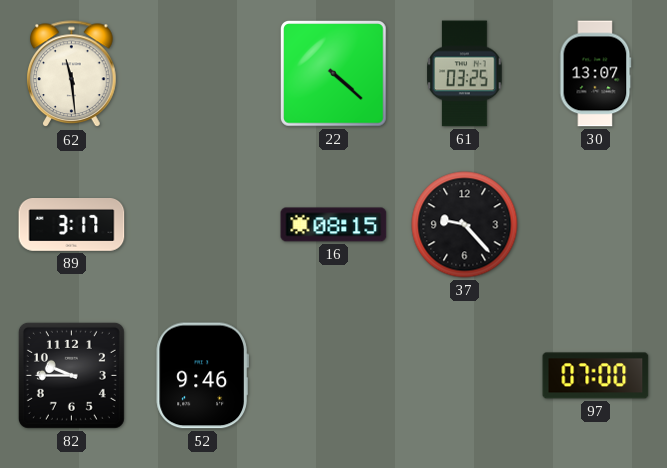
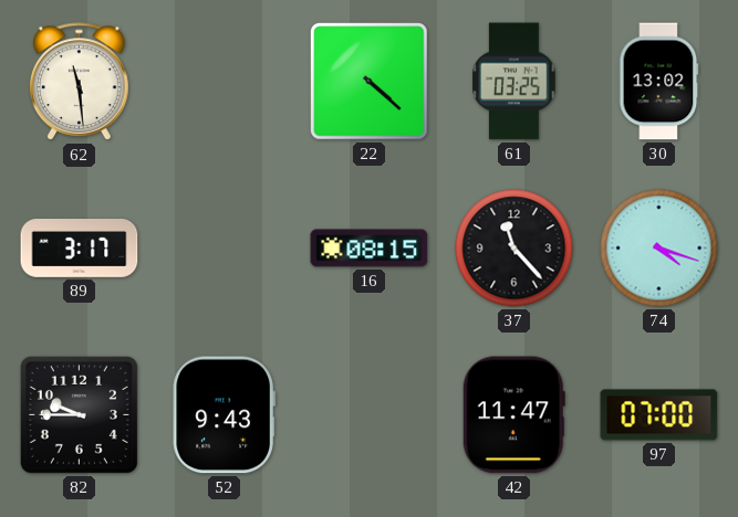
30: 13:07 -> 13:02 (659, 82)
37: 9:23 -> 11:23 (514, 249)
74: none -> 4:18 (659, 249)
52: 9:46 -> 9:43 (224, 415)
42: none -> 11:47 (513, 415)
